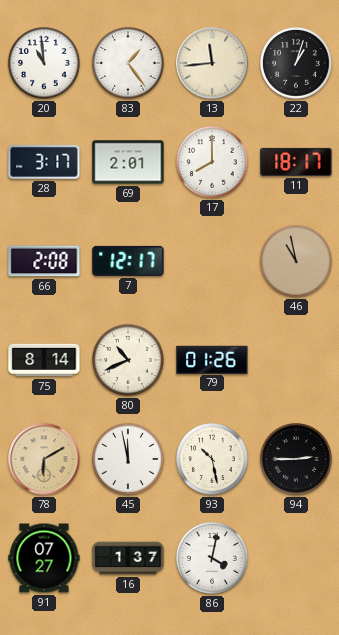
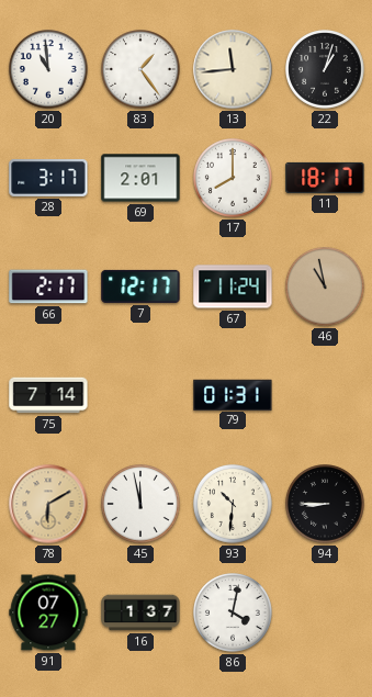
66: 2:08 -> 2:17 (48, 286)
67: none -> 11:24 (233, 286)
75: 8:14 -> 7:14 (48, 395)
80: 10:41 -> none (129, 361)
79: 01:26 -> 01:31 (233, 394)
93: 10:28 -> 10:31 (234, 505)
94: 2:45 -> 8:45 (326, 505)
